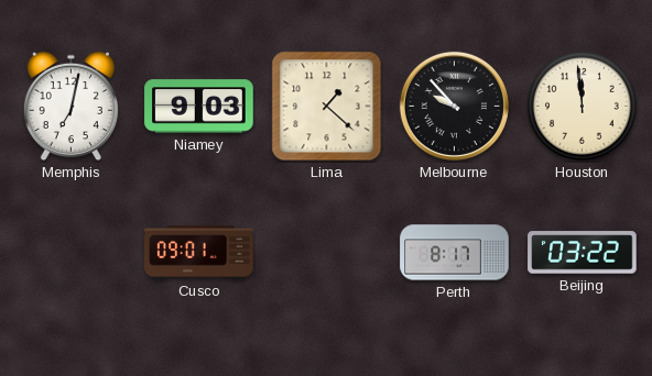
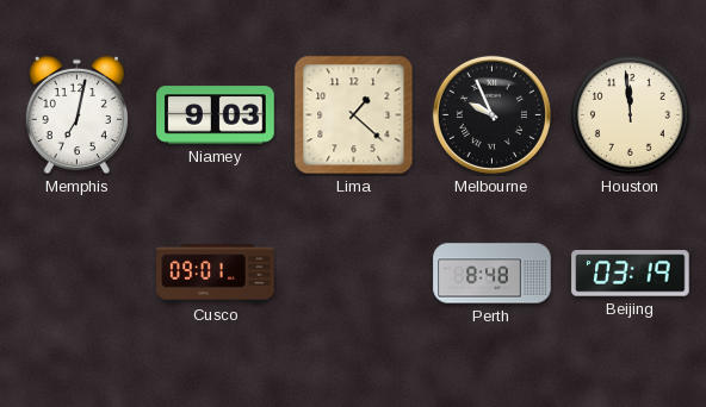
Melbourne: 9:53 -> 9:56 (491, 114)
Perth: 8:17 -> 8:48 (493, 274)
Beijing: 03:22 -> 03:19 (631, 274)
